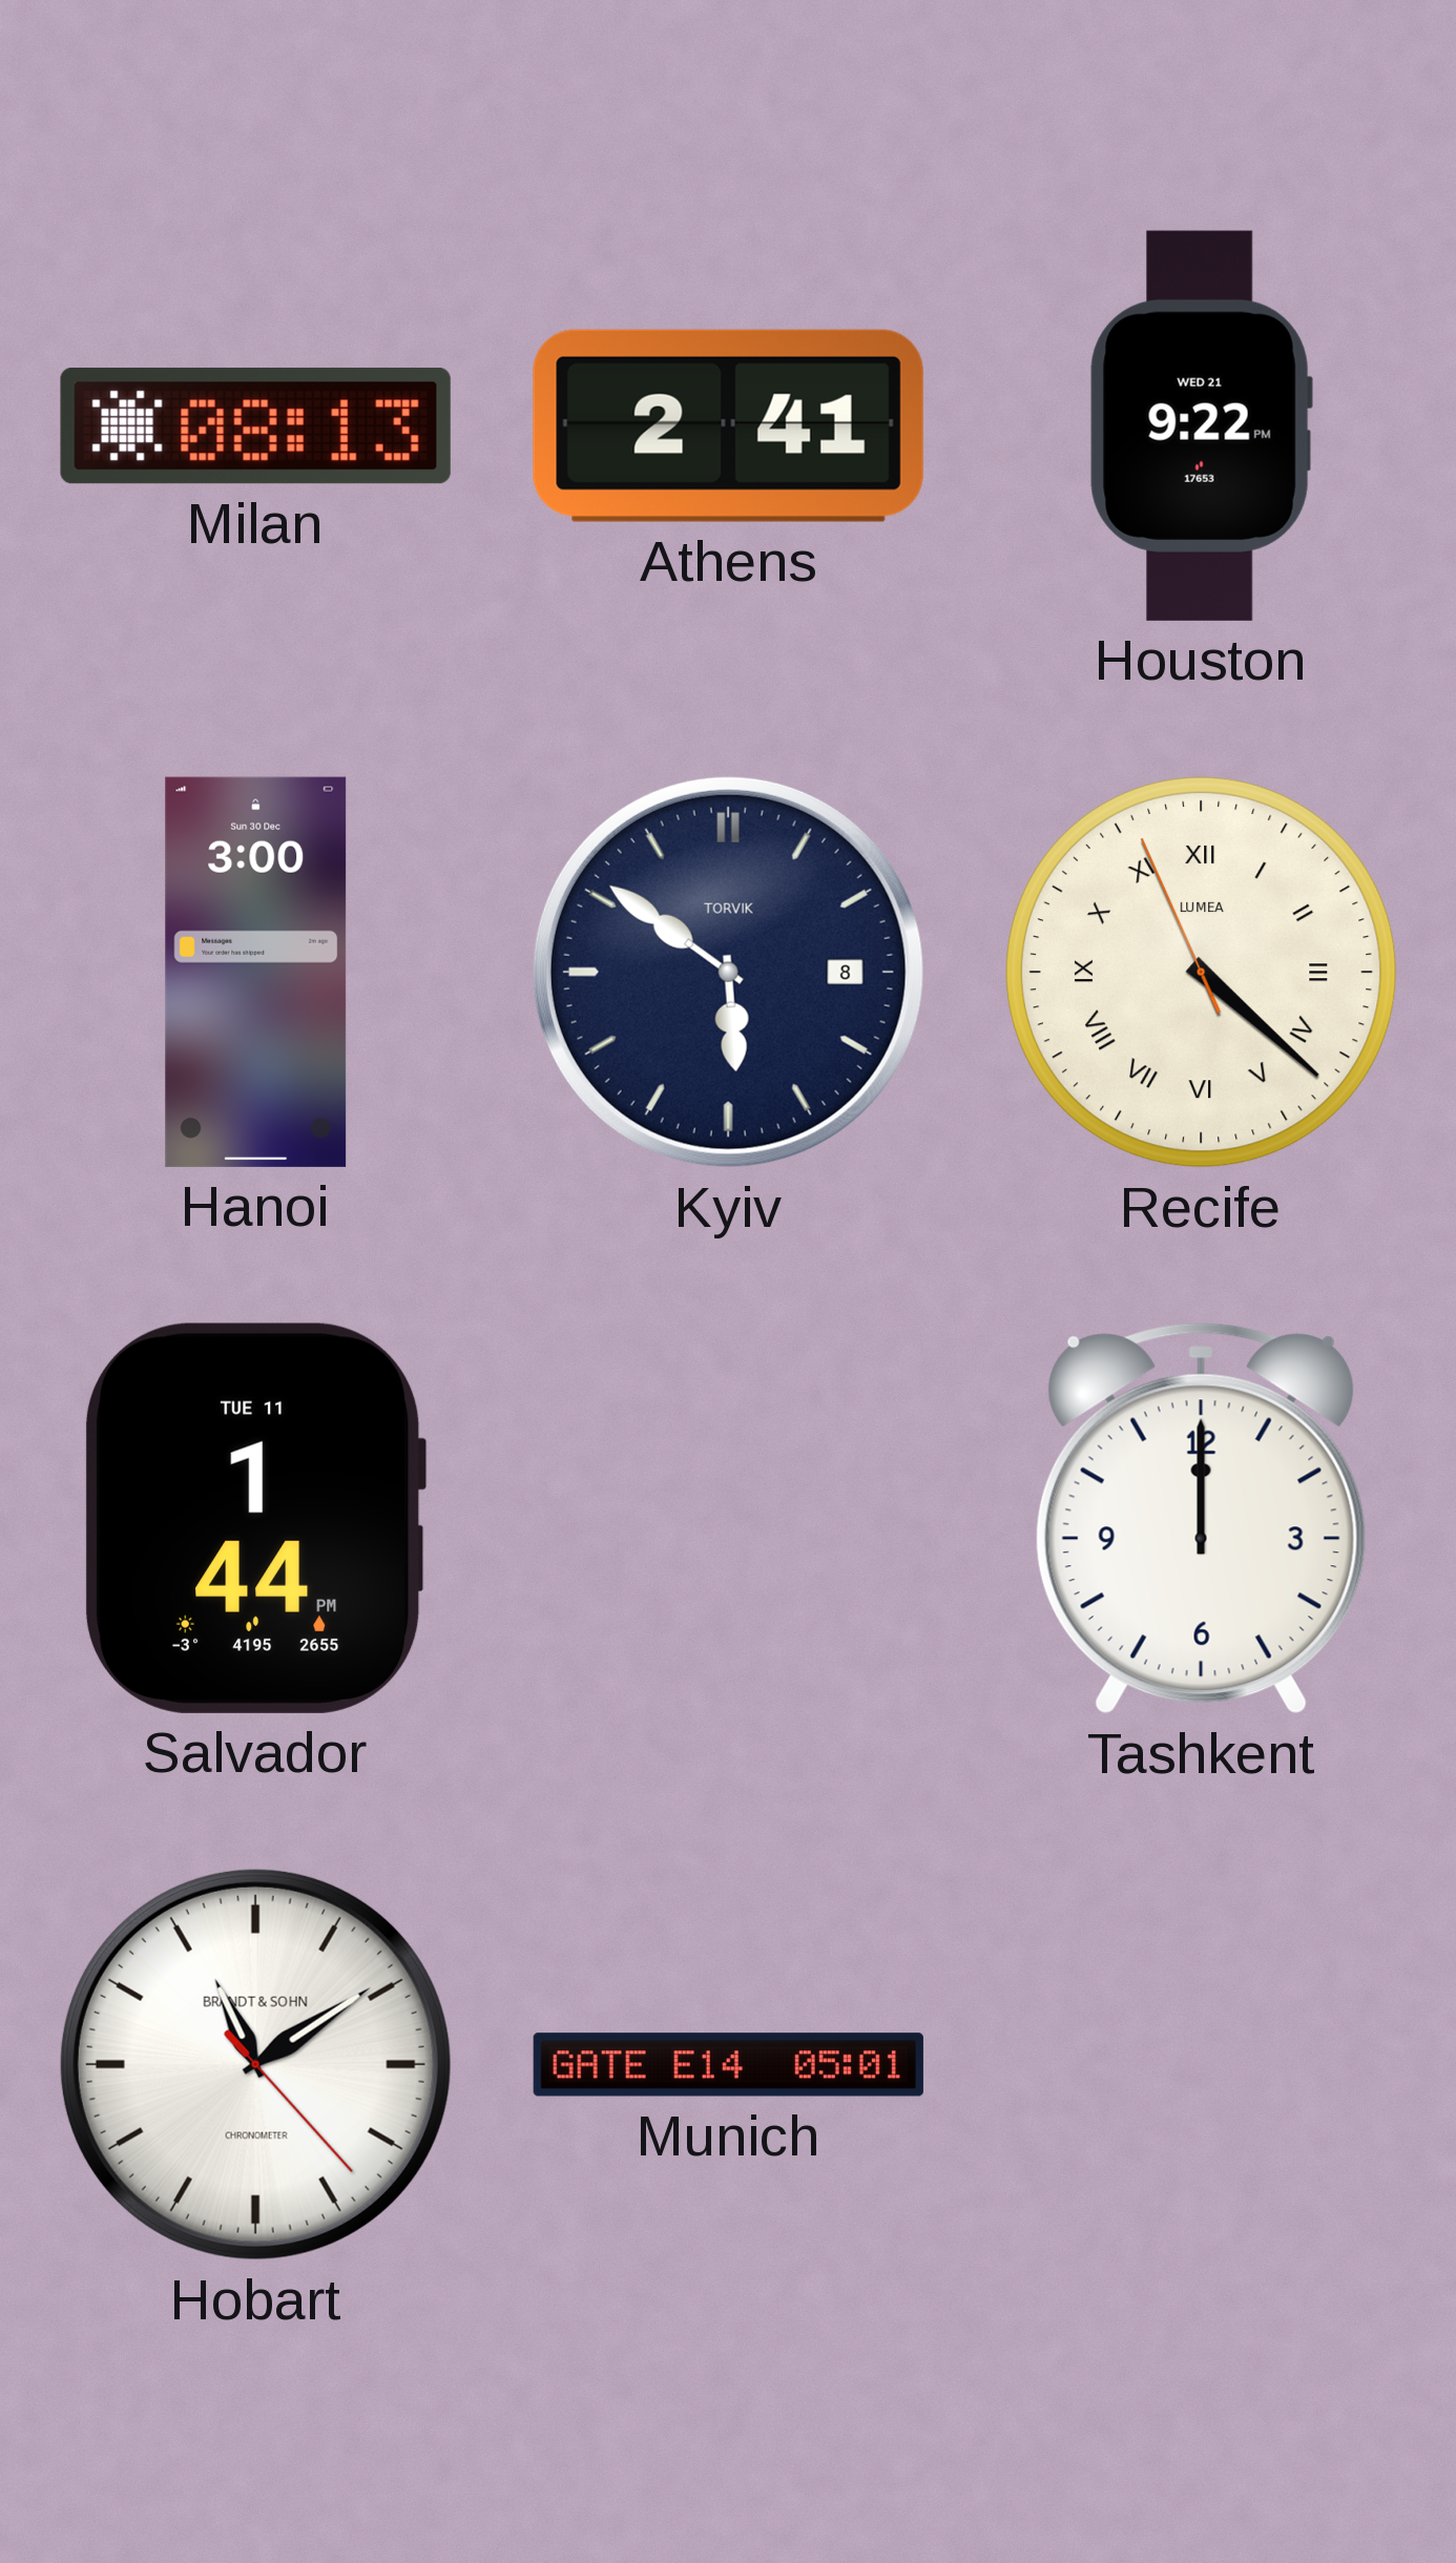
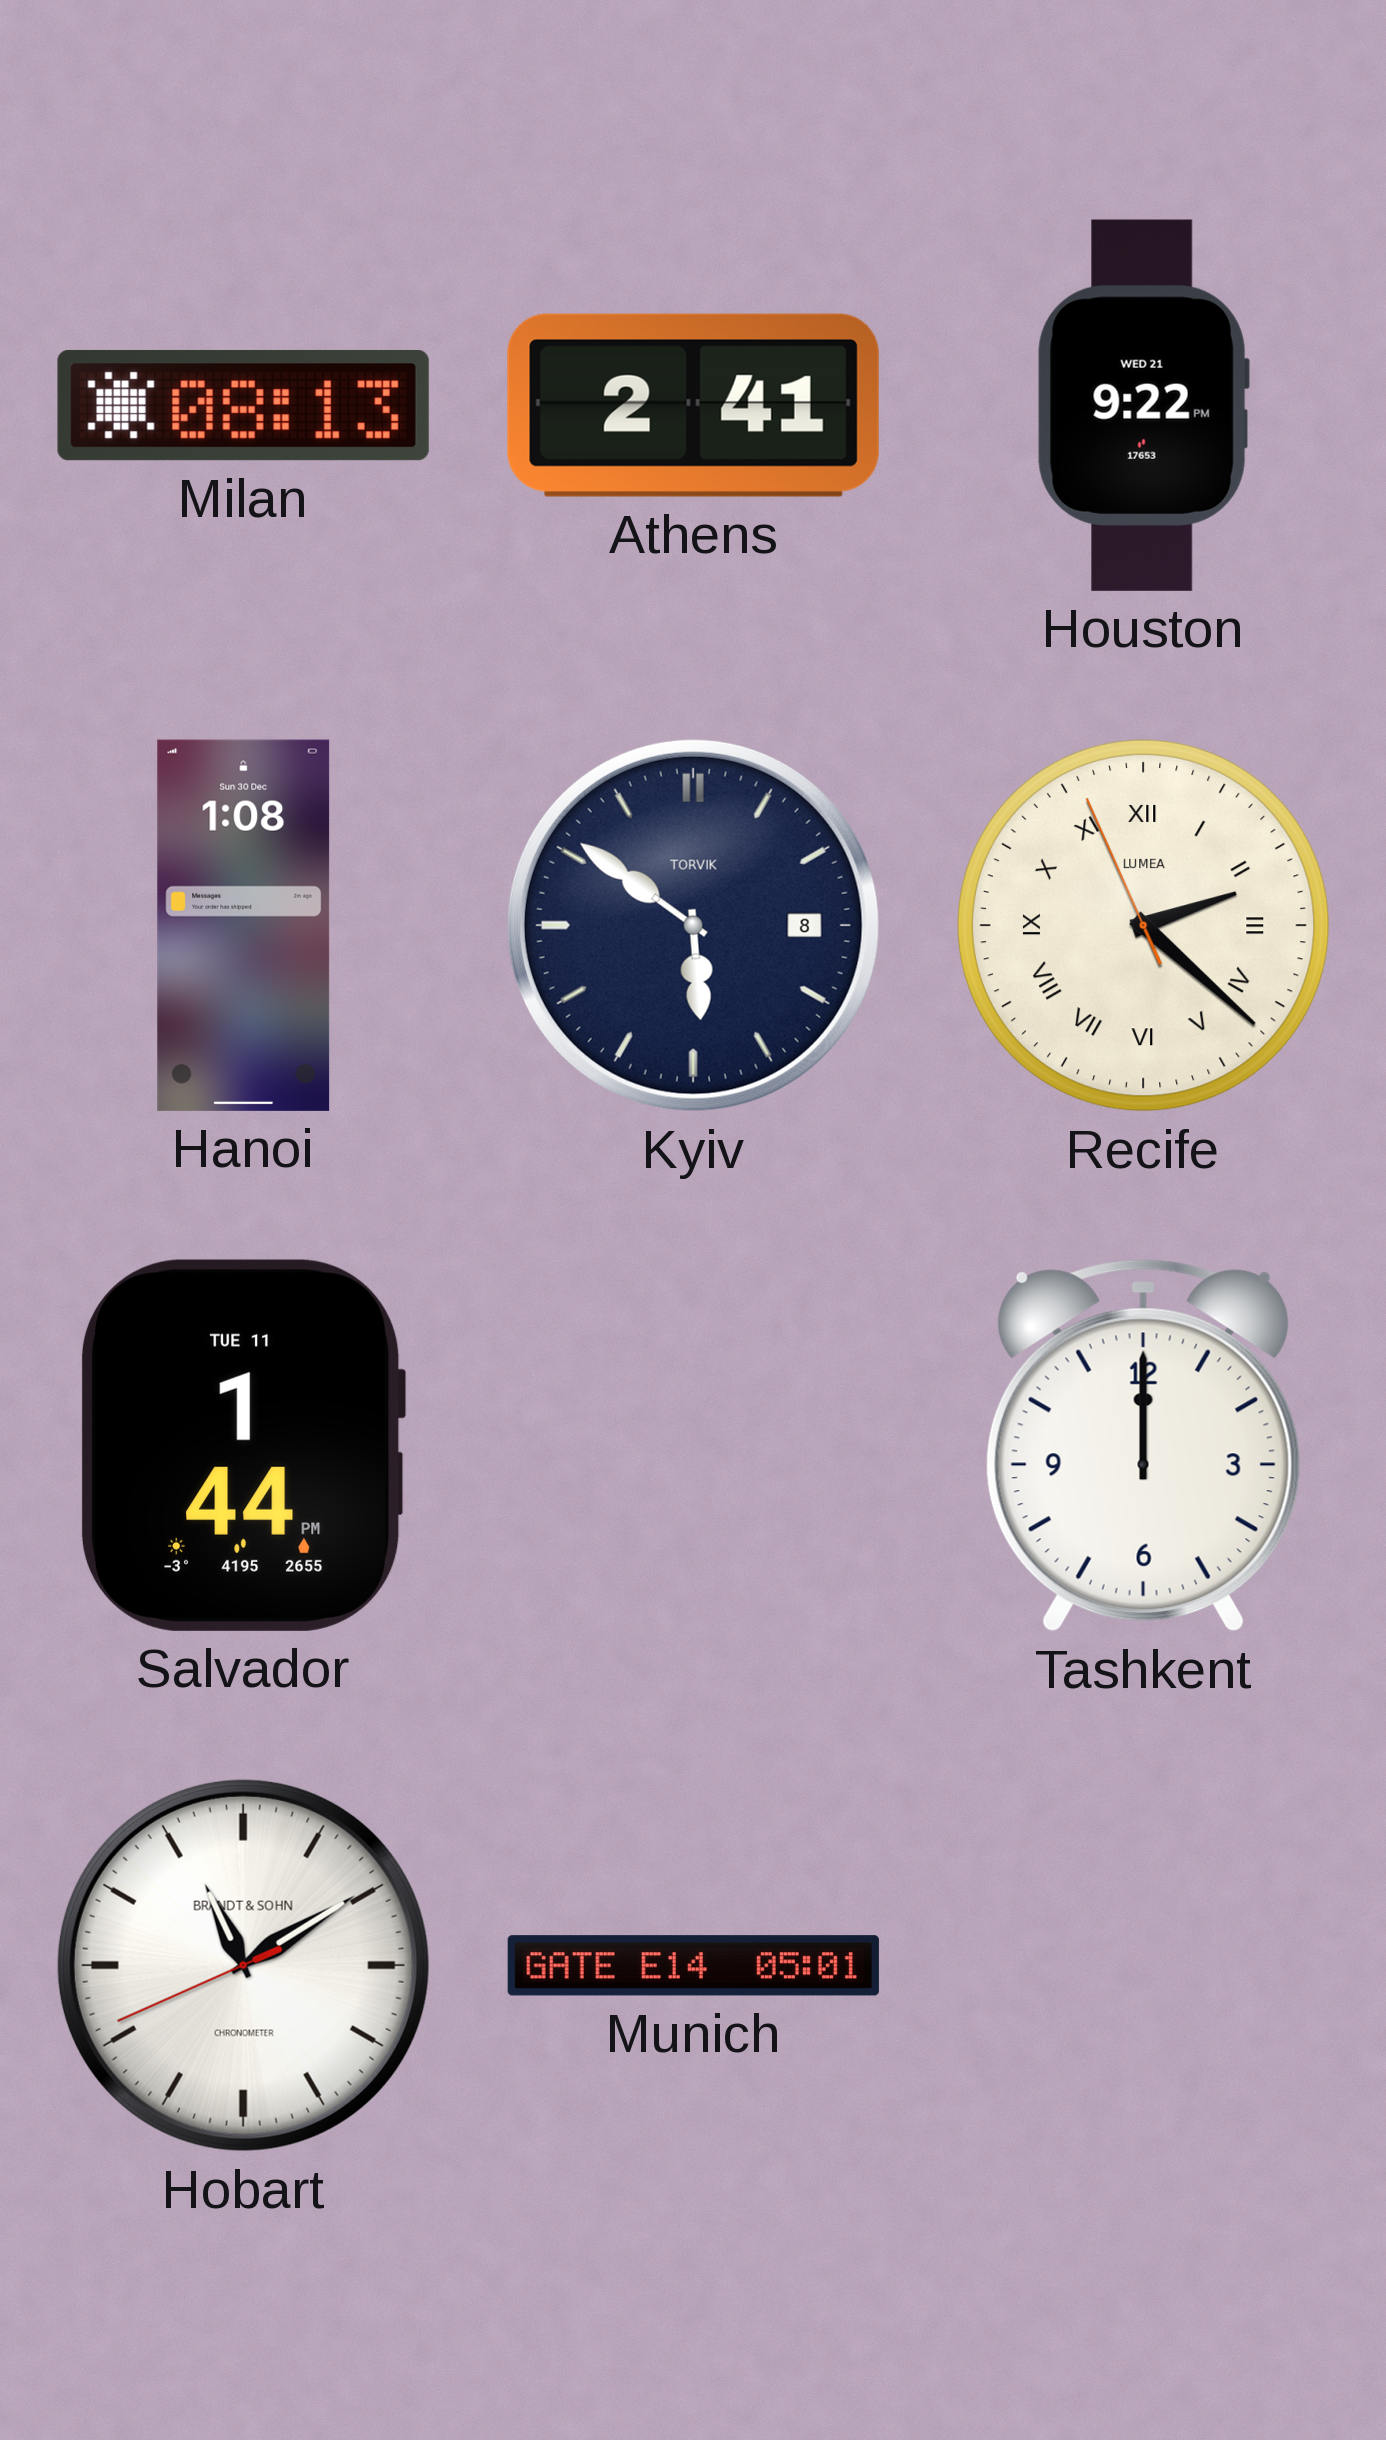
Hanoi: 3:00 -> 1:08 (244, 925)
Recife: 4:21 -> 2:21 (1143, 925)
Hobart: 11:09:23 -> 11:09:41 (243, 1965)
